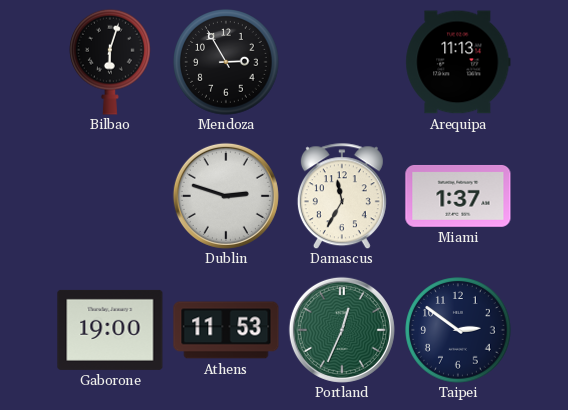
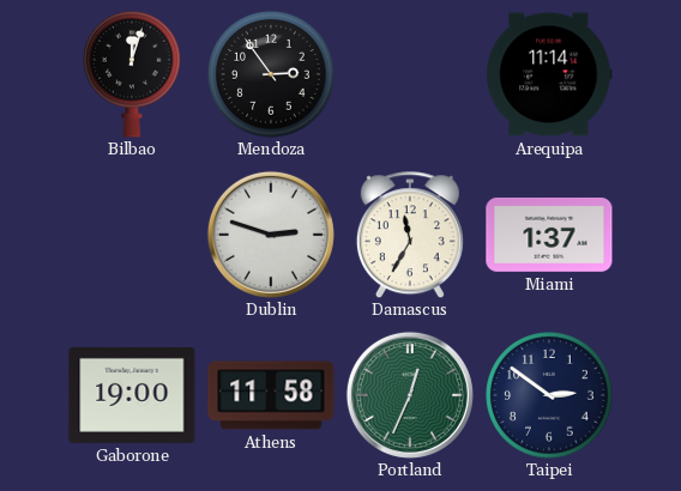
Bilbao: 6:03 -> 12:03 (133, 74)
Mendoza: 2:55 -> 2:54 (271, 74)
Arequipa: 11:13 -> 11:14 (549, 74)
Athens: 11:53 -> 11:58 (271, 395)
